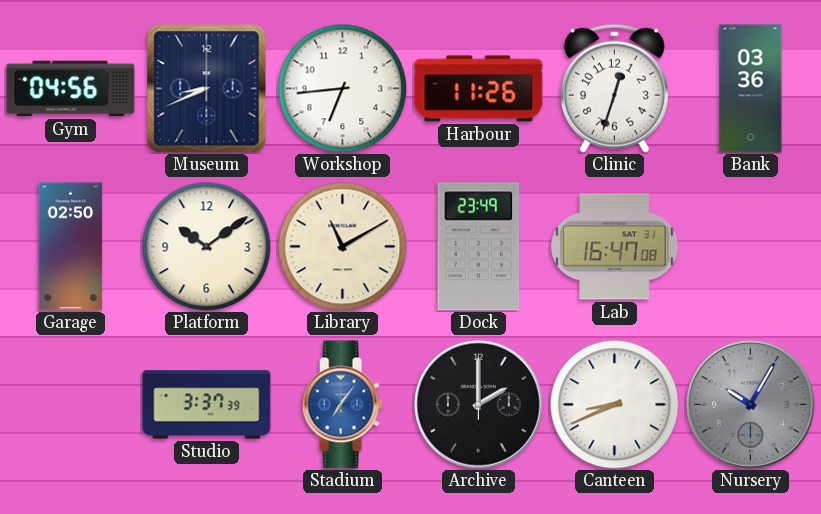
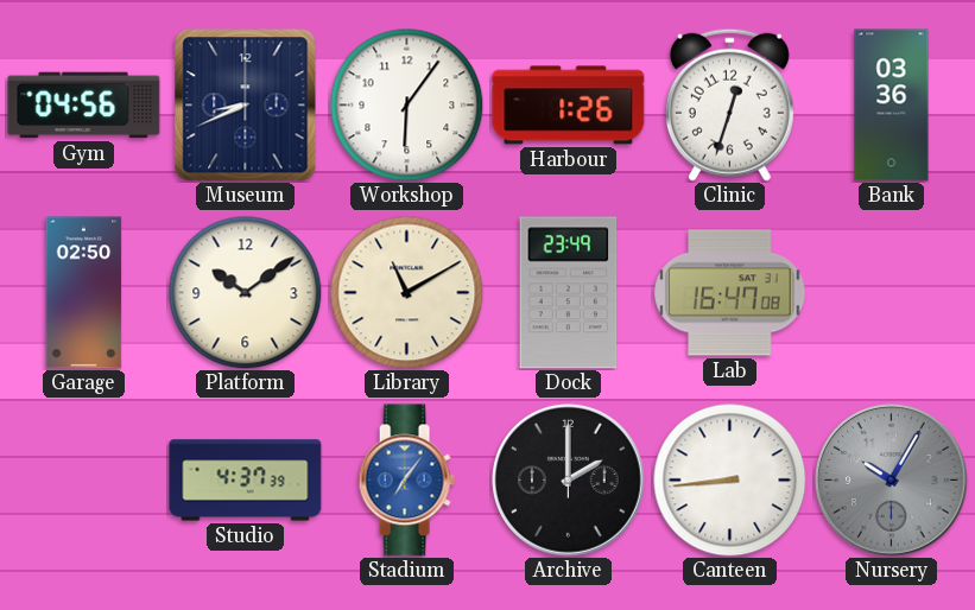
Workshop: 6:44 -> 6:06 (406, 104)
Harbour: 11:26 -> 1:26 (569, 106)
Studio: 3:37 -> 4:37 (246, 481)
Canteen: 8:41 -> 8:44 (729, 479)
